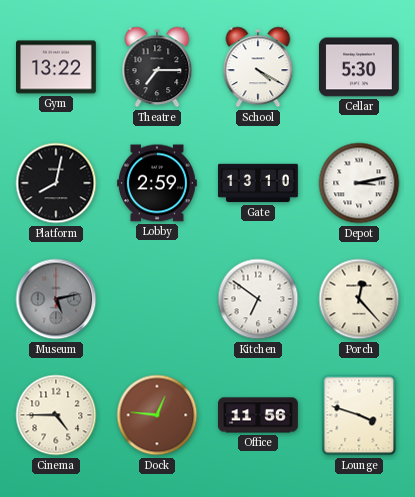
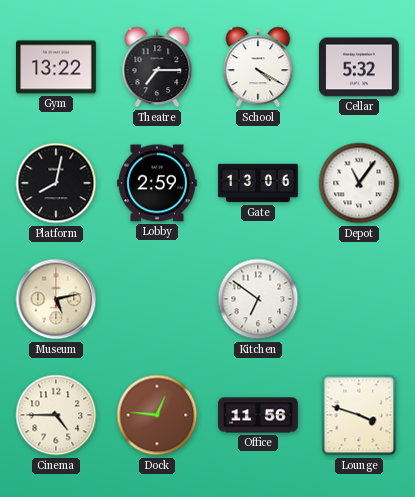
Cellar: 5:30 -> 5:32 (359, 67)
Gate: 13:10 -> 13:06 (259, 183)
Depot: 3:13 -> 11:06 (359, 183)
Museum dial: grey -> cream (56, 299)
Porch: 12:23 -> none (359, 299)
